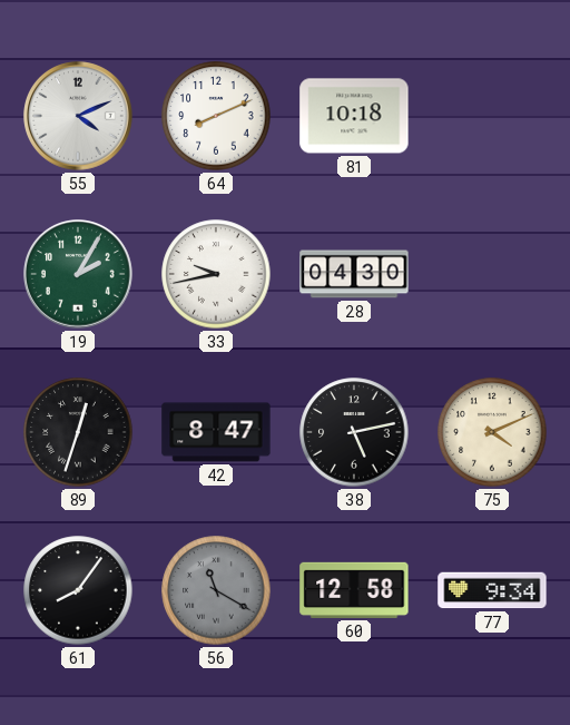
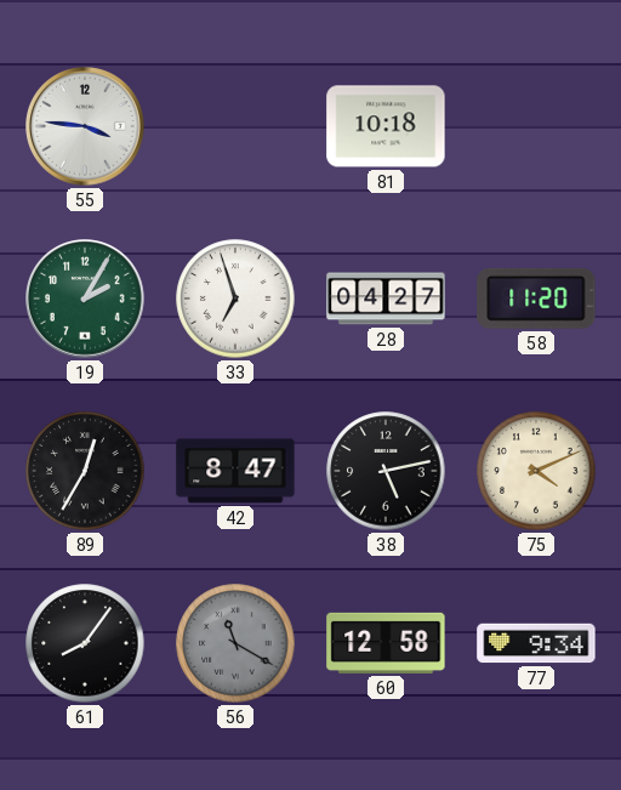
55: 4:11 -> 3:46 (85, 126)
64: 8:11 -> none (216, 116)
33: 9:43 -> 6:57 (235, 299)
28: 04:30 -> 04:27 (386, 299)
58: none -> 11:20 (536, 299)
89: 12:33 -> 12:35 (85, 471)
